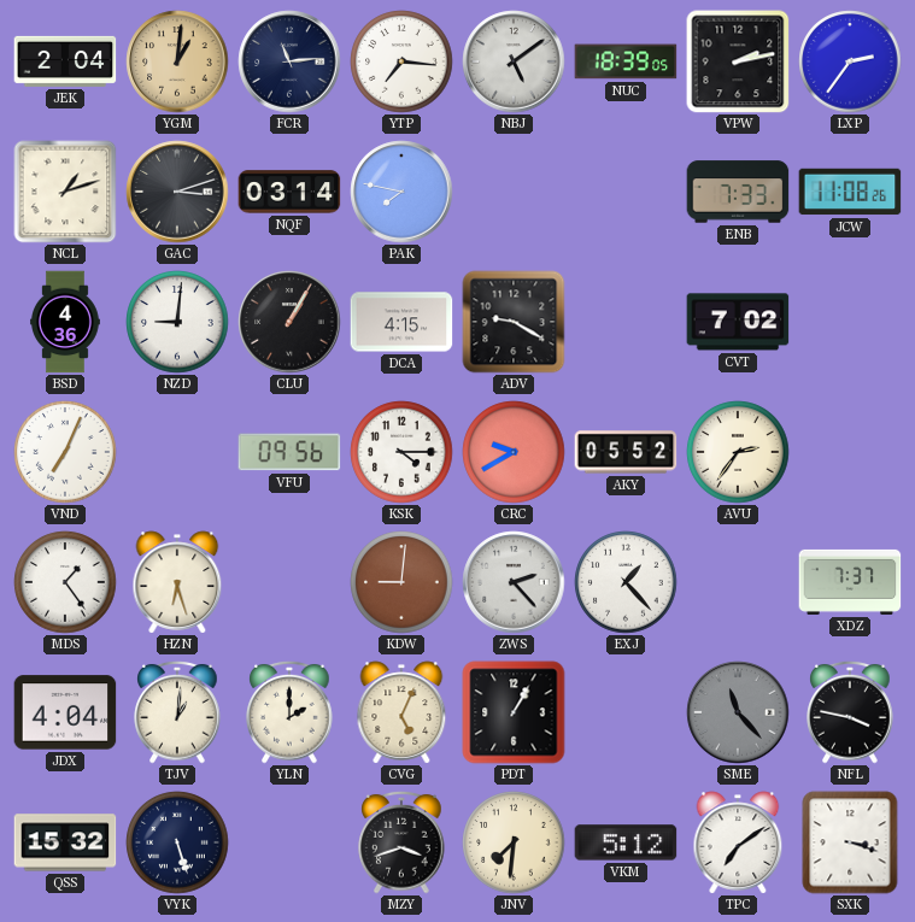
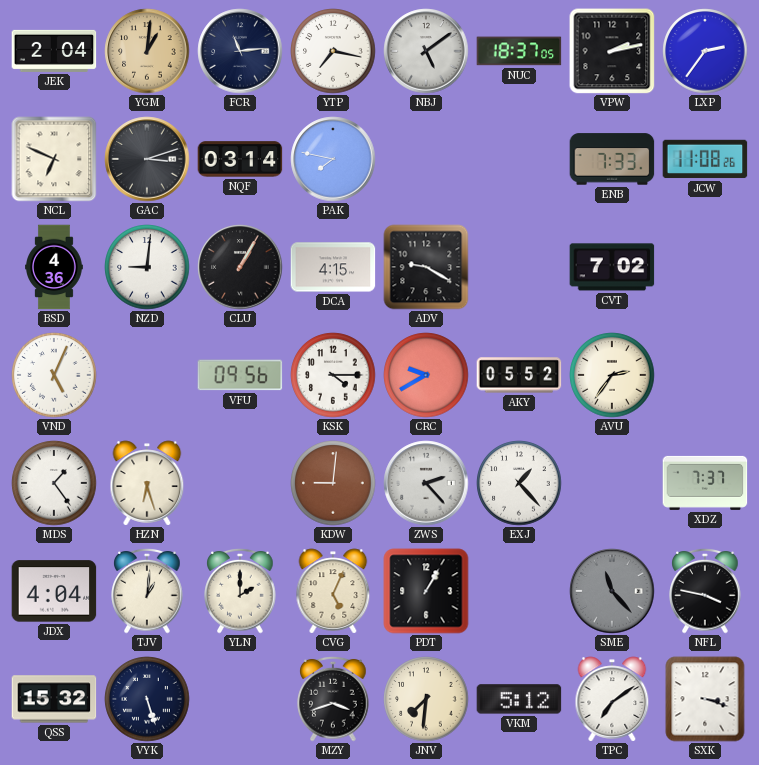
YTP: 7:16 -> 7:17 (333, 51)
NUC: 18:39 -> 18:37 (519, 51)
NCL: 1:12 -> 6:49 (54, 159)
VND: 7:04 -> 5:04 (54, 375)
